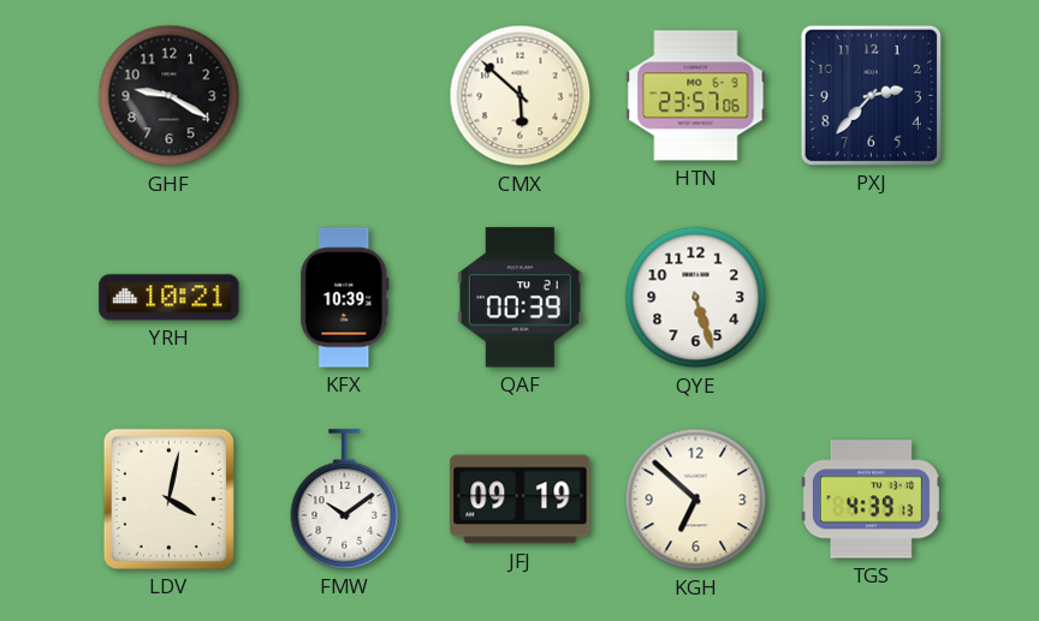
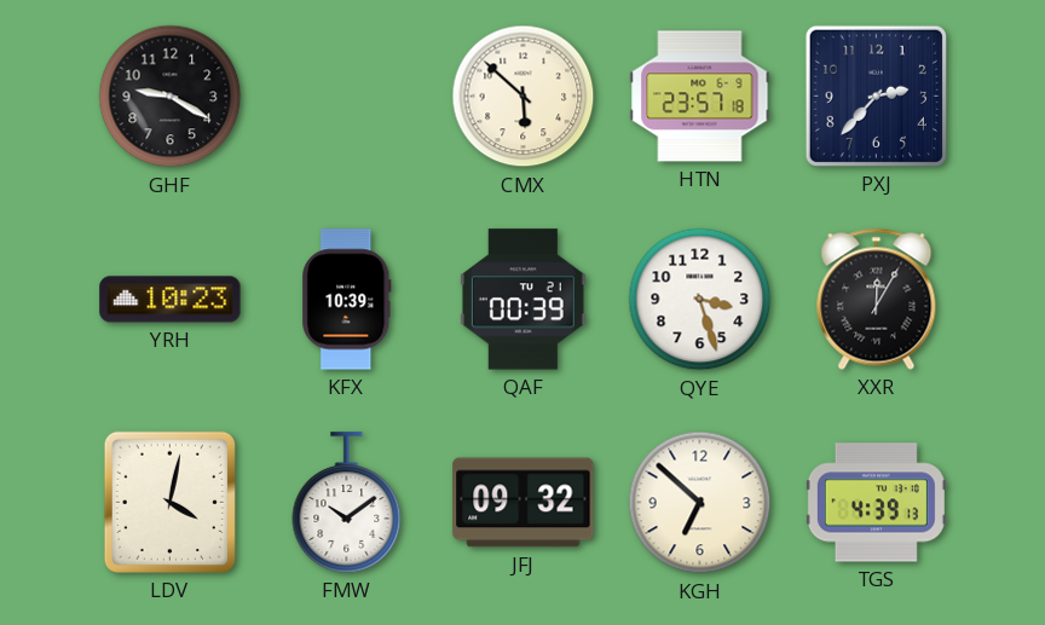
HTN: 23:57:06 -> 23:57:18 (700, 97)
YRH: 10:21 -> 10:23 (171, 300)
QYE: 5:27 -> 3:27 (700, 300)
XXR: none -> 12:05 (877, 299)
JFJ: 09:19 -> 09:32 (524, 503)
